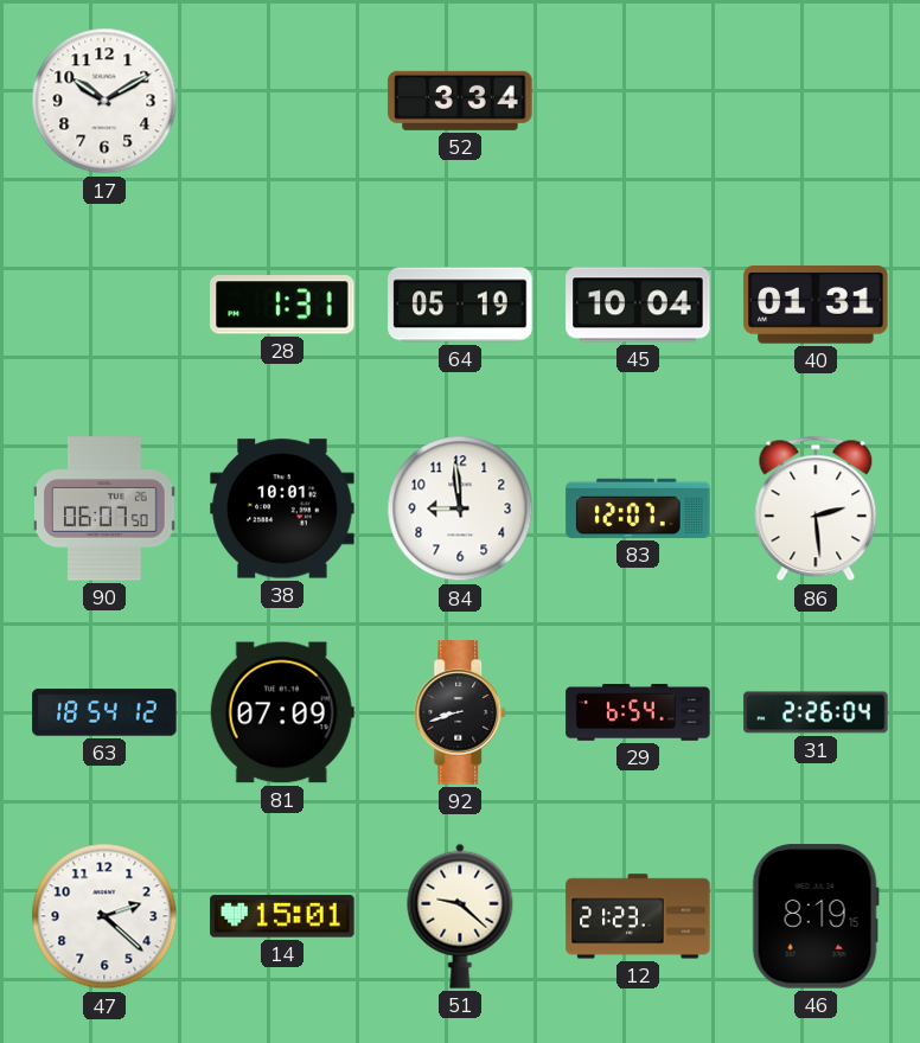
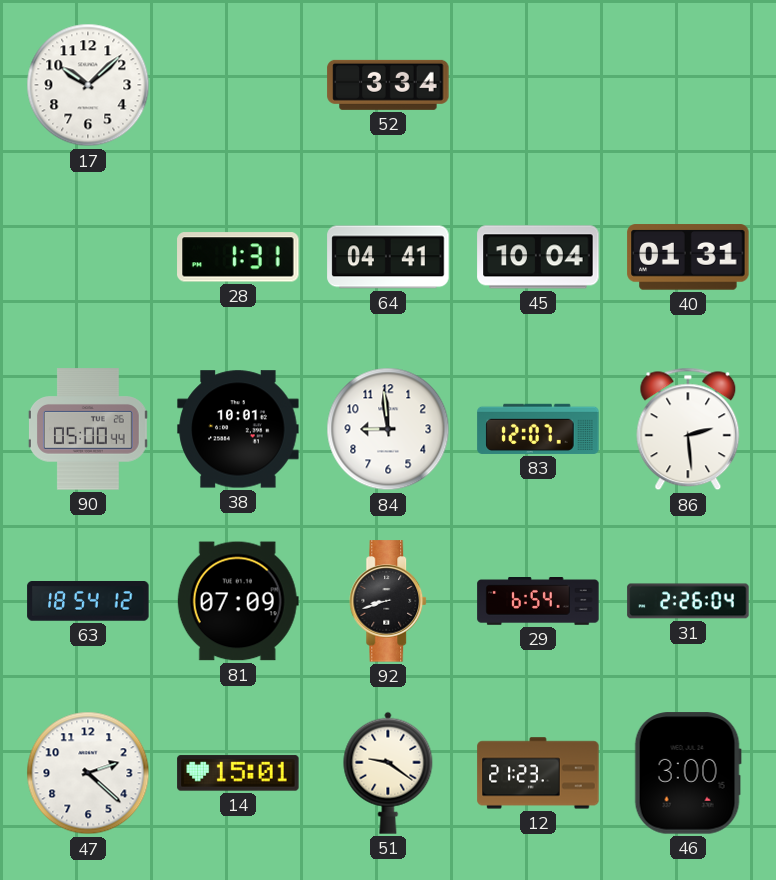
17: 10:10 -> 10:08 (88, 85)
64: 05:19 -> 04:41 (388, 257)
90: 06:07 -> 05:00 (88, 429)
51: 9:22 -> 9:21 (388, 773)
46: 8:19 -> 3:00 (688, 773)
